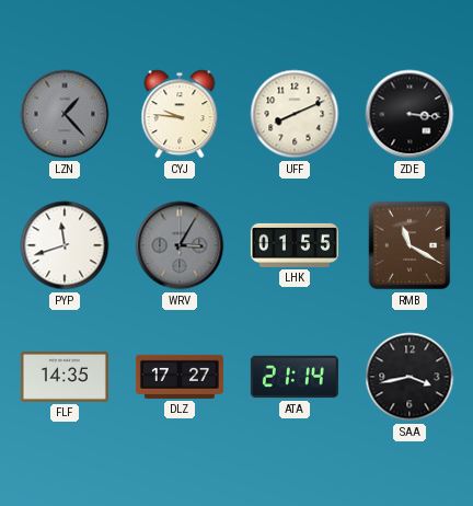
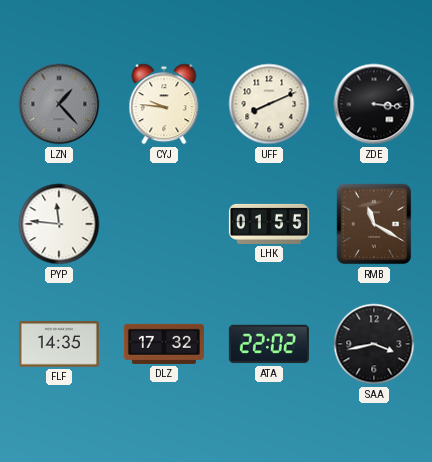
PYP: 11:42 -> 11:46 (59, 224)
WRV: 3:05 -> none (180, 245)
DLZ: 17:27 -> 17:32 (164, 344)
ATA: 21:14 -> 22:02 (269, 344)
